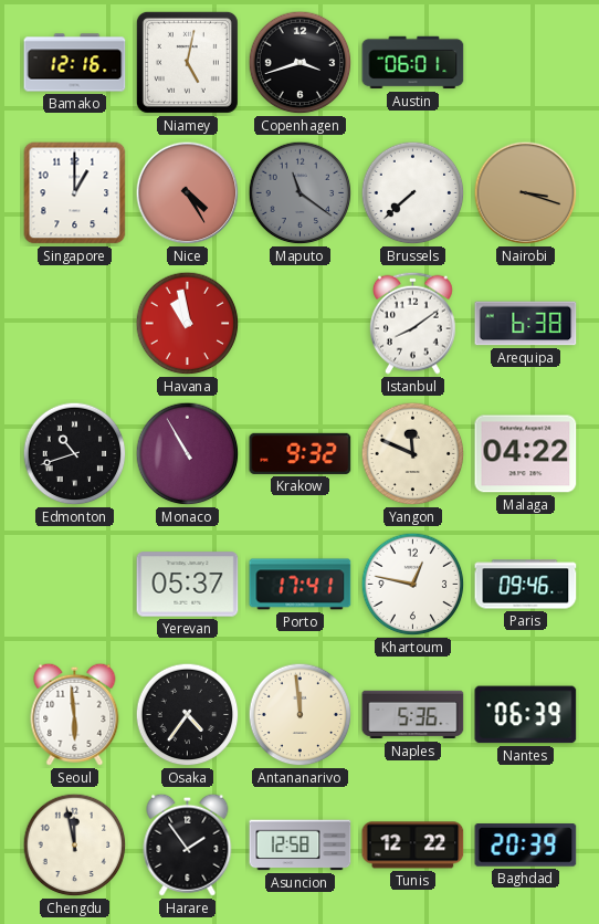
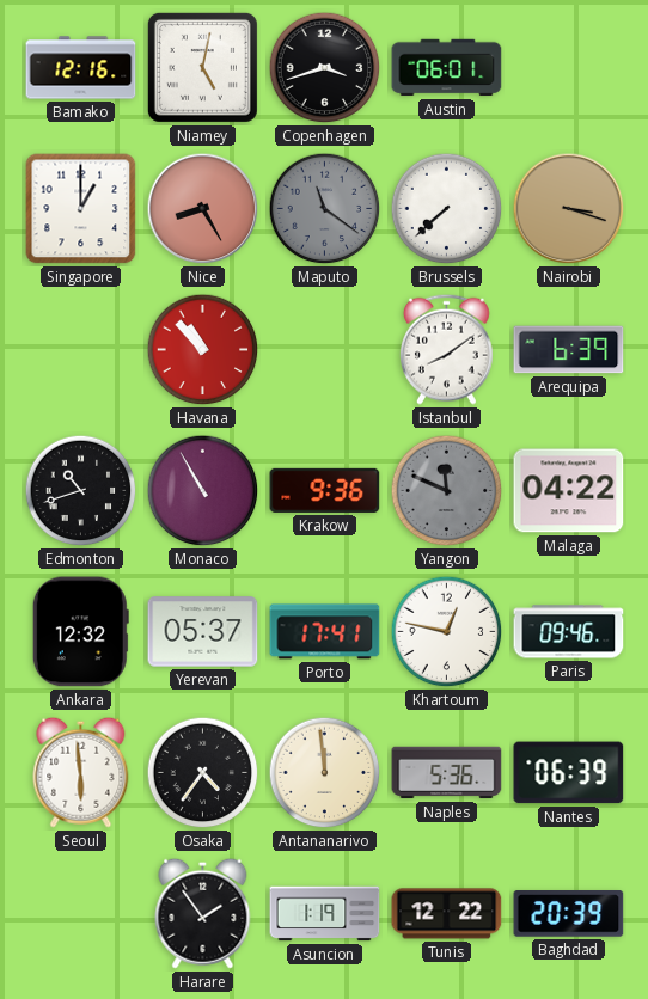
Nice: 4:25 -> 8:25 (203, 209)
Havana: 10:58 -> 10:53 (203, 350)
Arequipa: 6:38 -> 6:39 (569, 350)
Krakow: 9:32 -> 9:36 (325, 490)
Yangon dial: cream -> grey (447, 491)
Ankara: none -> 12:32 (80, 632)
Chengdu: 11:58 -> none (75, 846)
Asuncion: 12:58 -> 1:19 (325, 914)
